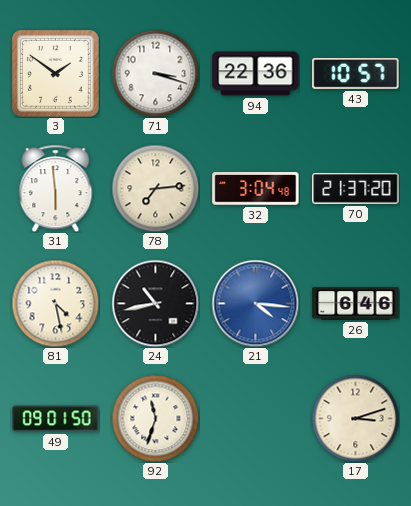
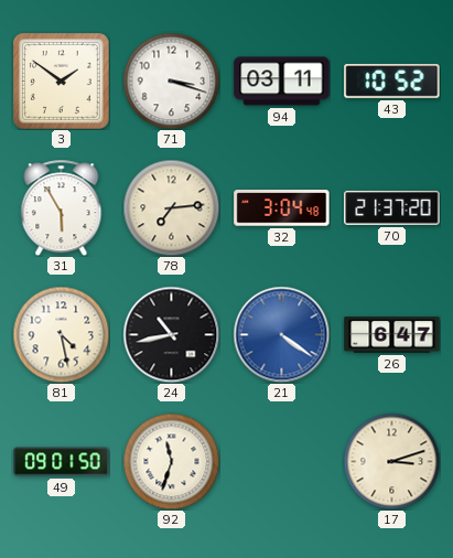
94: 22:36 -> 03:11 (282, 82)
43: 10:57 -> 10:52 (392, 82)
31: 5:59 -> 5:55 (62, 207)
21: 4:16 -> 4:21 (281, 334)
26: 6:46 -> 6:47 (392, 335)
